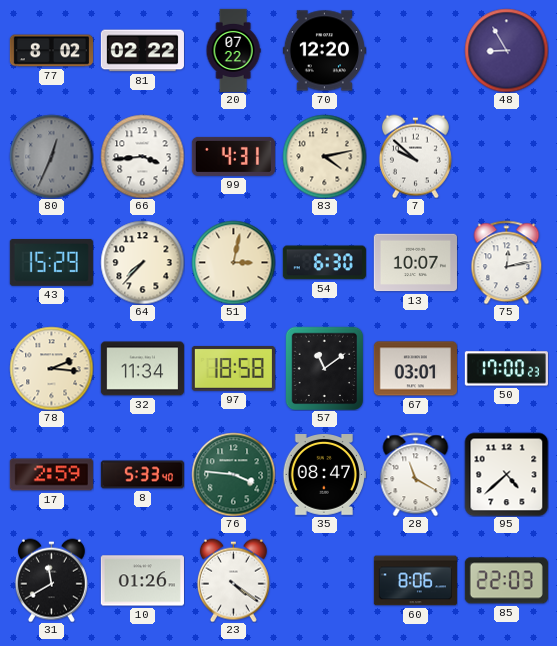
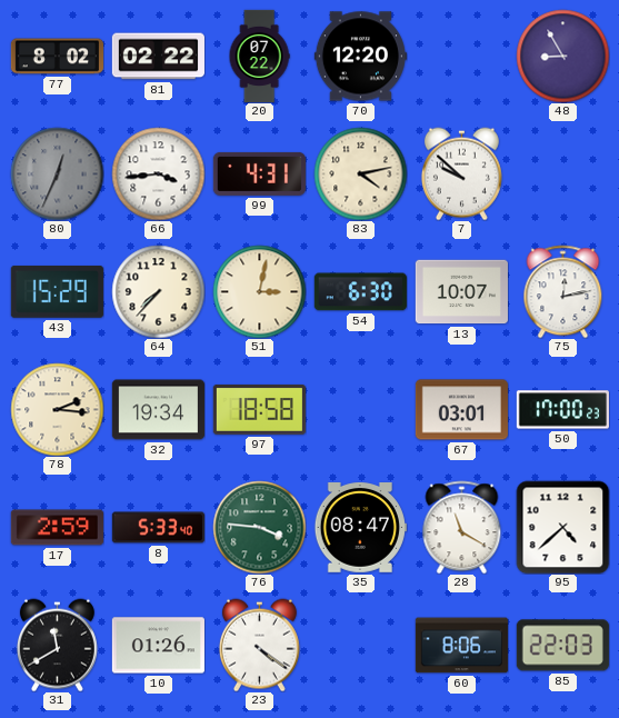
32: 11:34 -> 19:34 (158, 410)
57: 11:09 -> none (325, 368)
